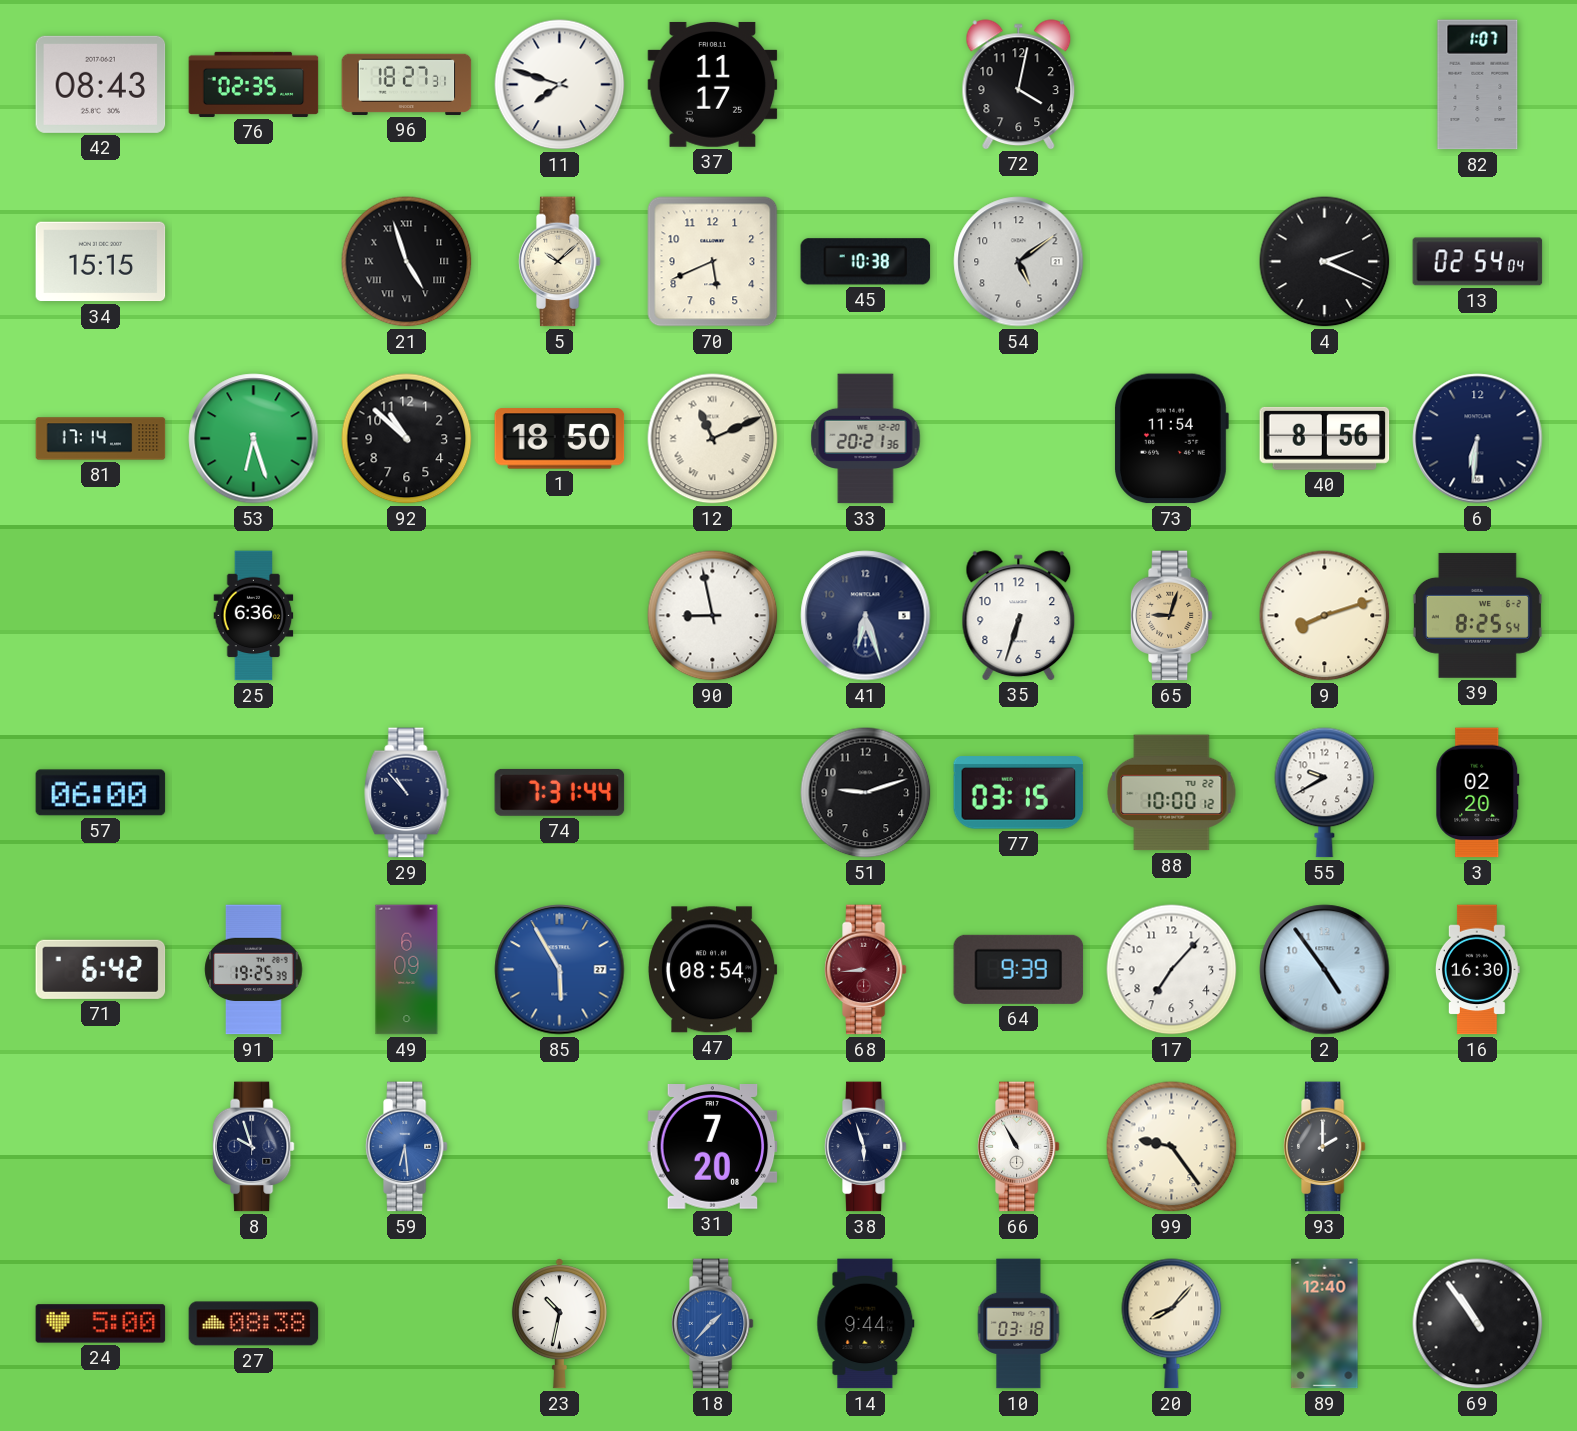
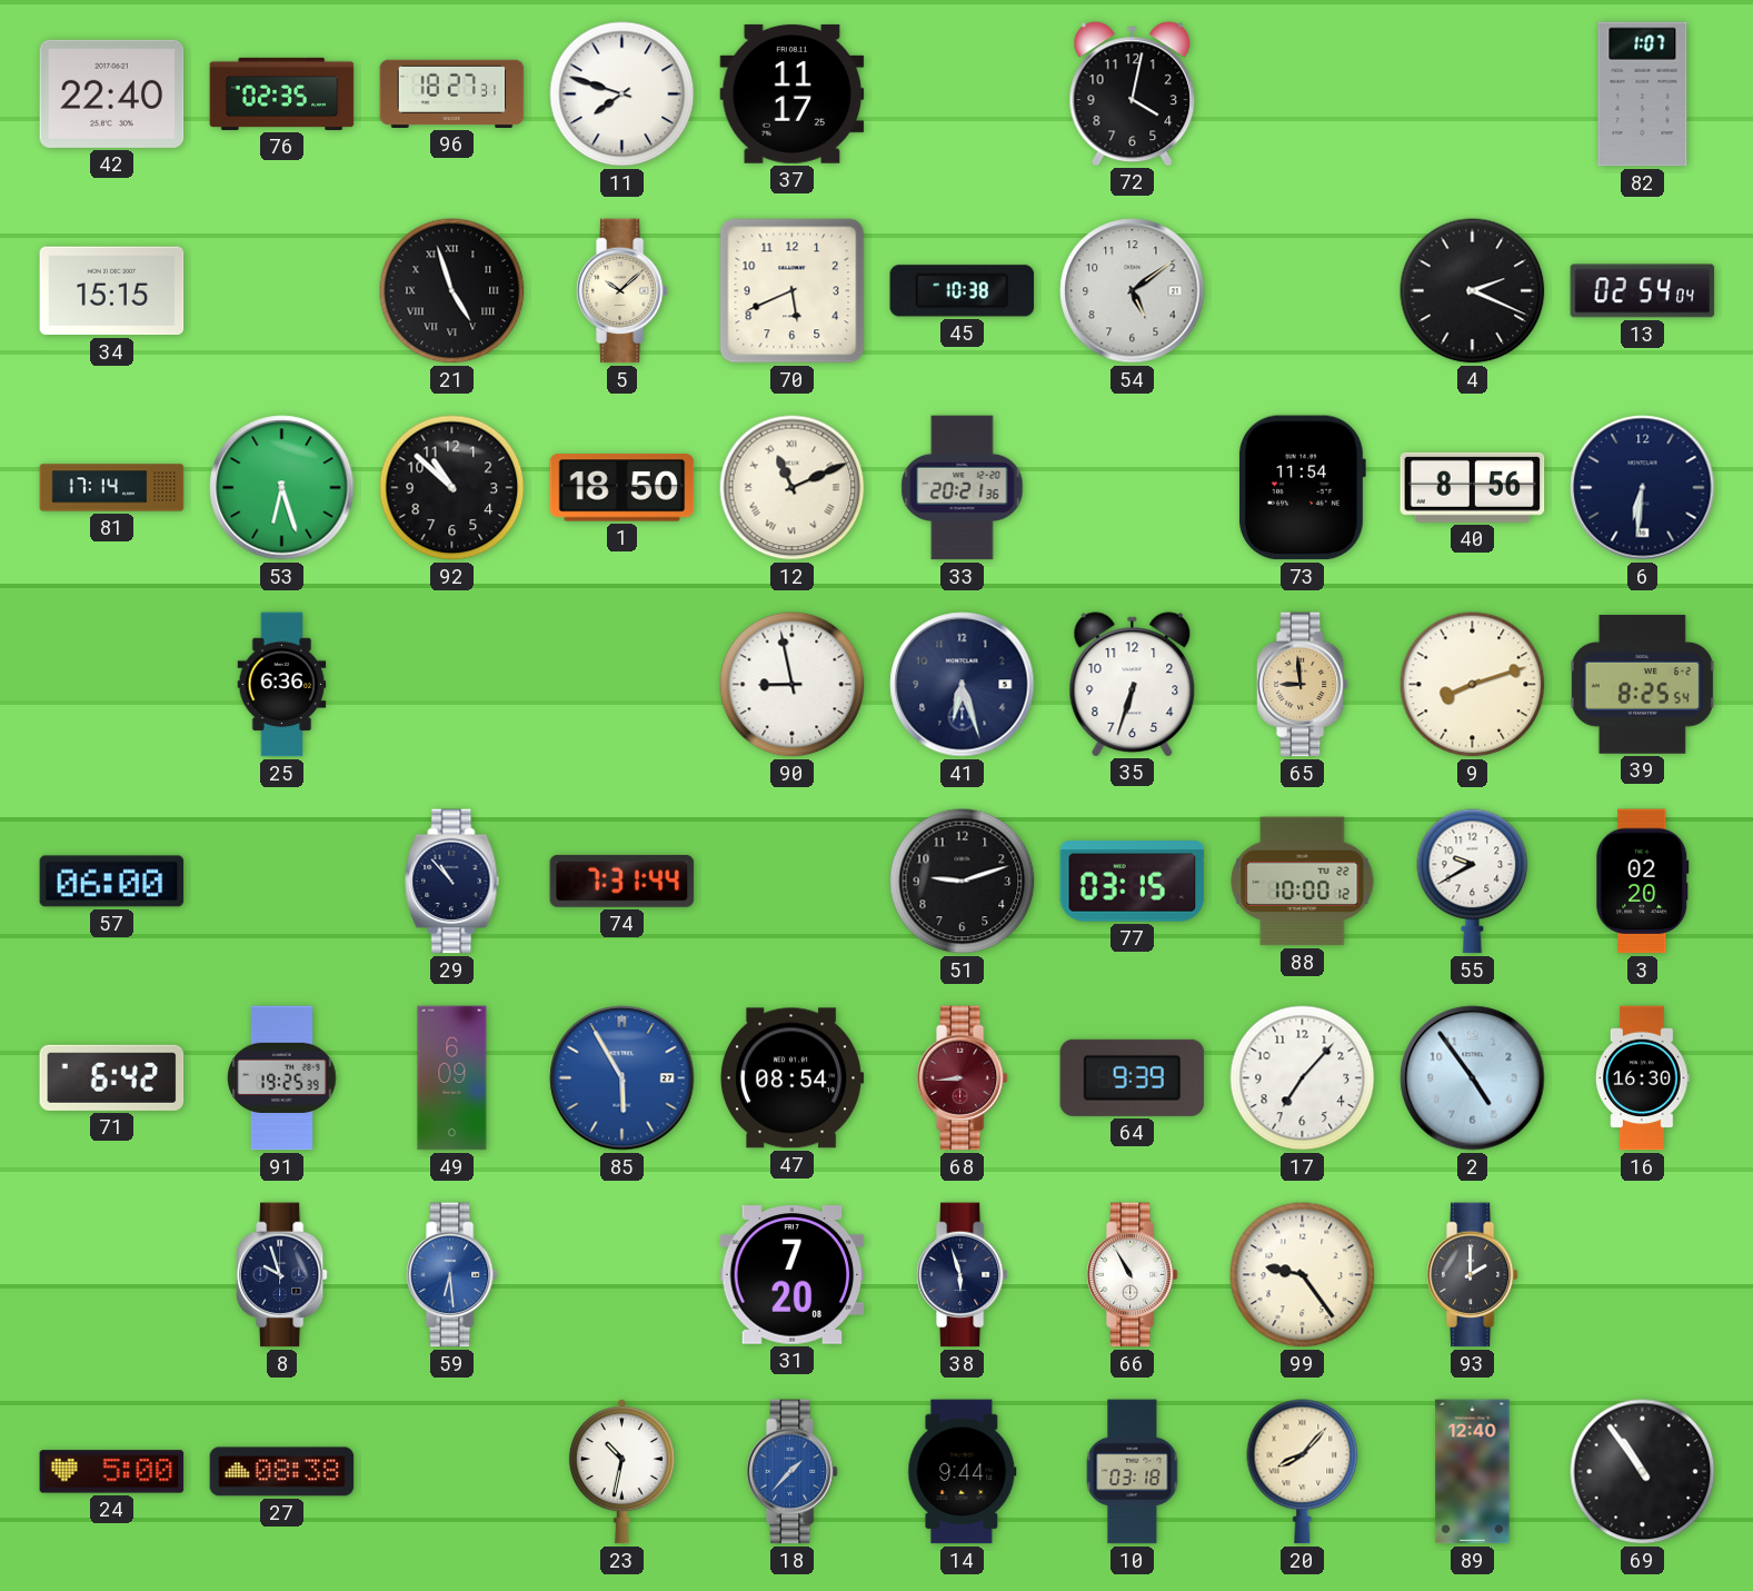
42: 08:43 -> 22:40 (112, 93)
65: 9:03 -> 8:59 (1302, 685)
